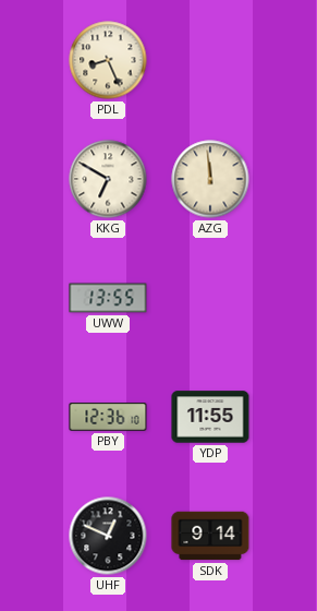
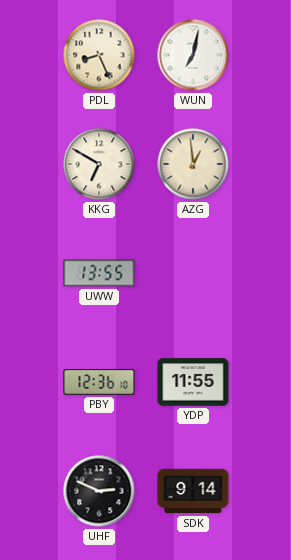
WUN: none -> 7:02 (193, 55)
AZG: 11:59 -> 12:59 (193, 164)
UHF: 12:49 -> 2:49 (99, 491)
